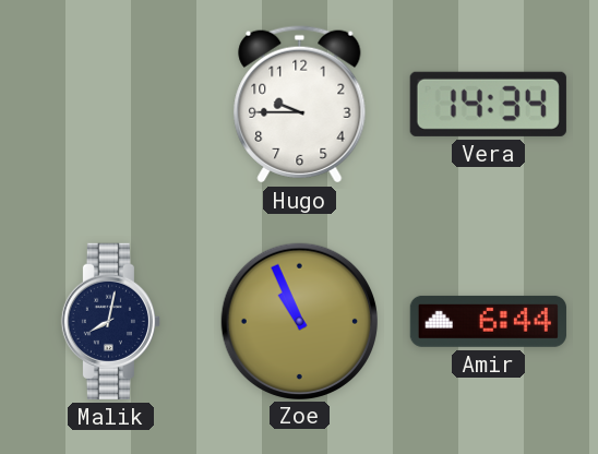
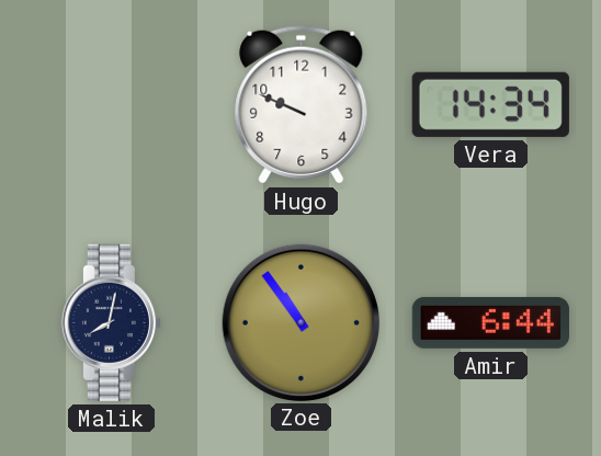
Hugo: 9:45 -> 9:49 (302, 105)
Zoe: 10:56 -> 10:54 (302, 322)
